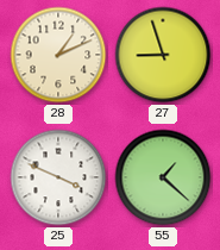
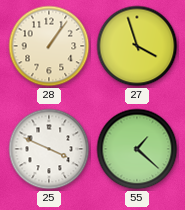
28: 1:11 -> 1:06 (49, 46)
27: 8:57 -> 3:57 (137, 46)
